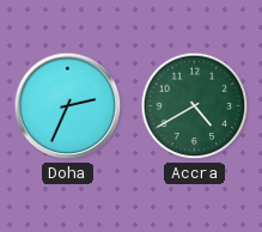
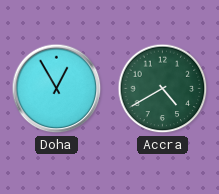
Doha: 2:34 -> 12:55 (57, 89)
